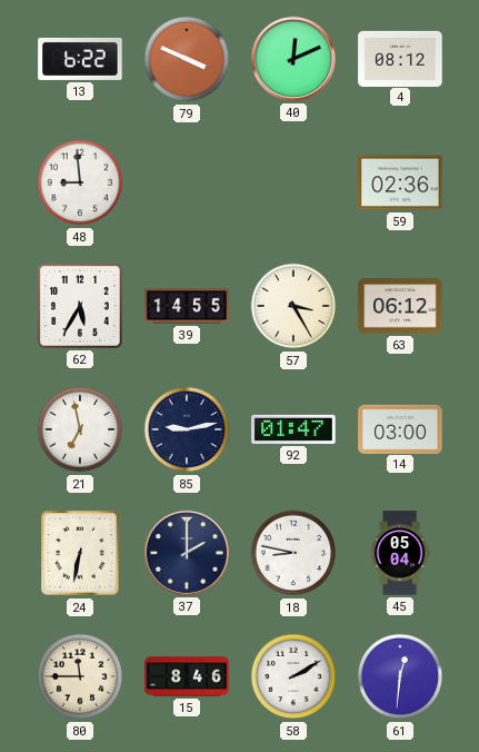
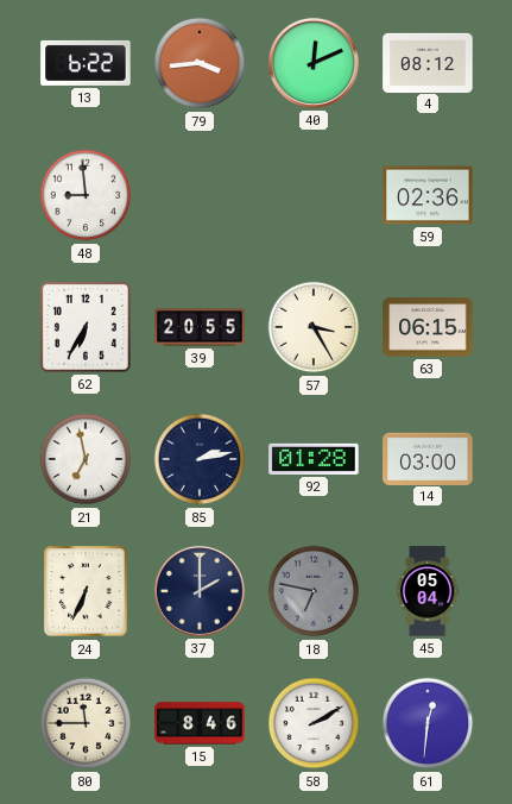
79: 3:49 -> 3:44 (200, 63)
62: 5:35 -> 6:35 (86, 327)
39: 14:55 -> 20:55 (200, 327)
63: 06:12 -> 06:15 (428, 327)
85: 9:13 -> 2:13 (200, 459)
92: 01:47 -> 01:28 (314, 459)
24: 6:32 -> 6:34 (86, 591)
18: 8:47 -> 6:47 (314, 591)
18 dial: white -> grey (314, 591)
